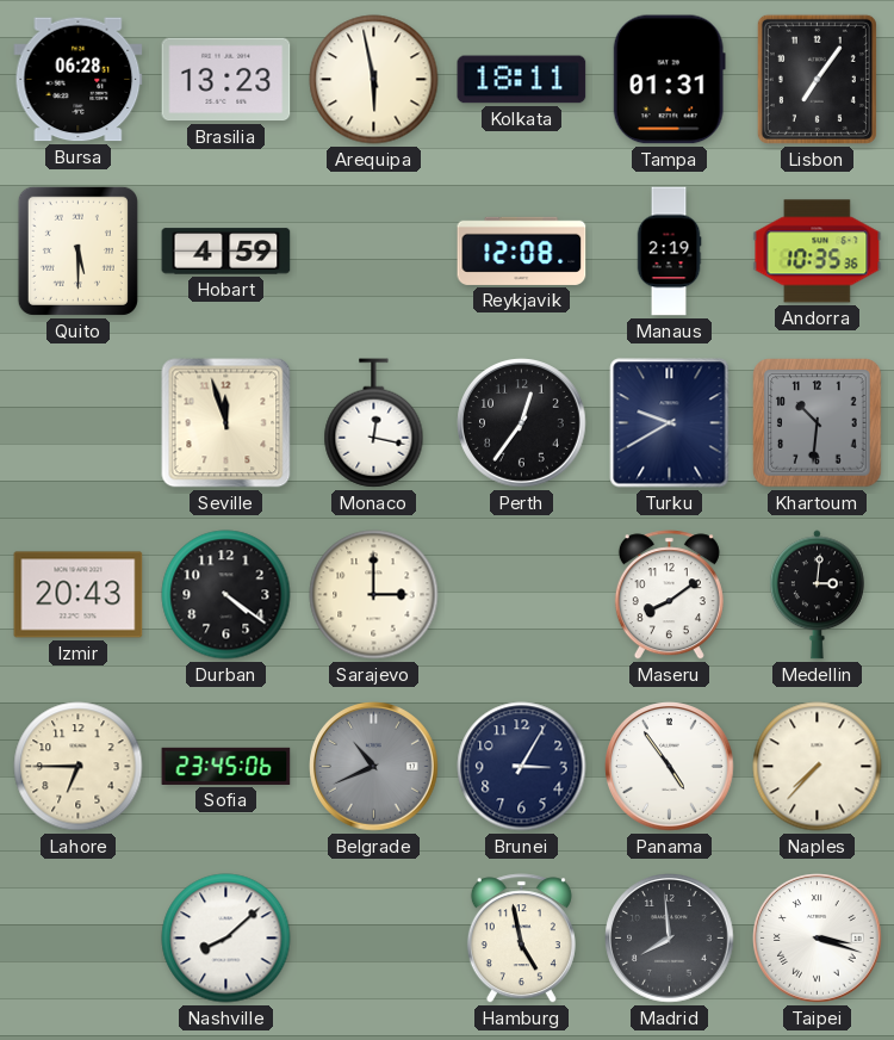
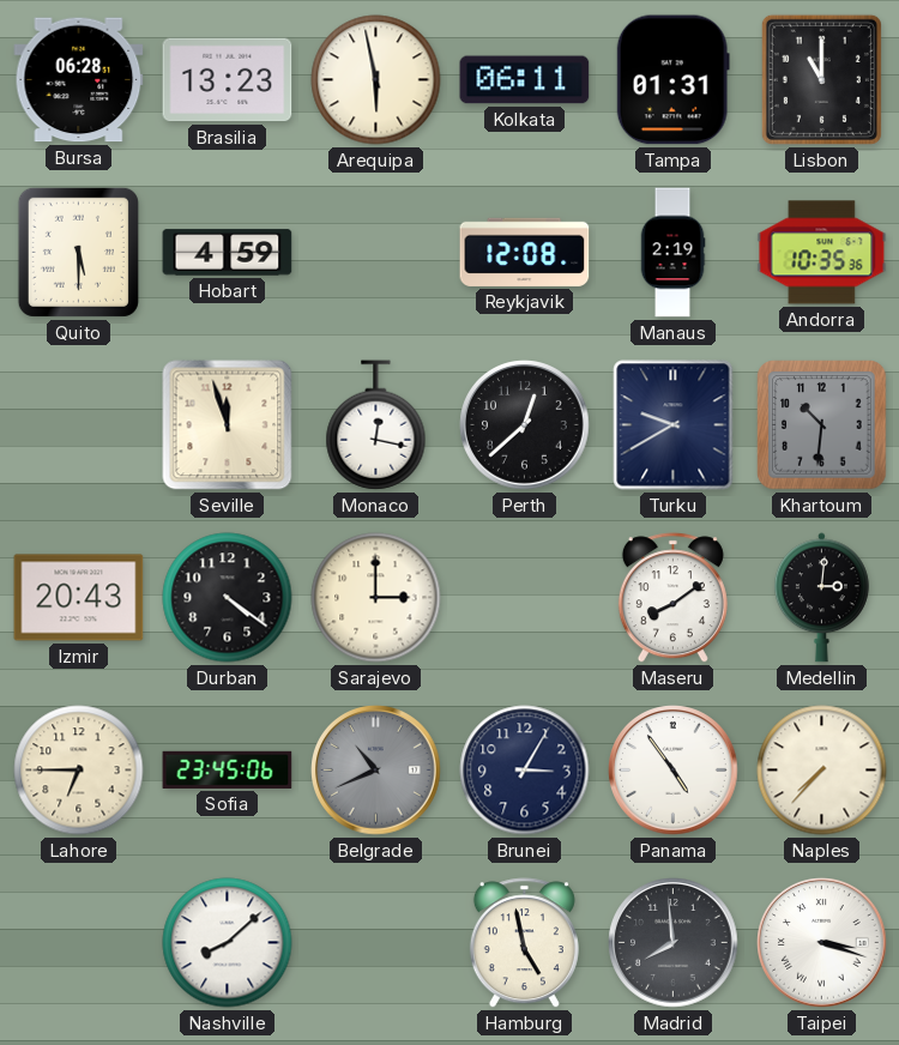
Kolkata: 18:11 -> 06:11 (525, 80)
Lisbon: 7:06 -> 11:00 (821, 79)
Perth: 12:36 -> 12:38 (525, 425)
